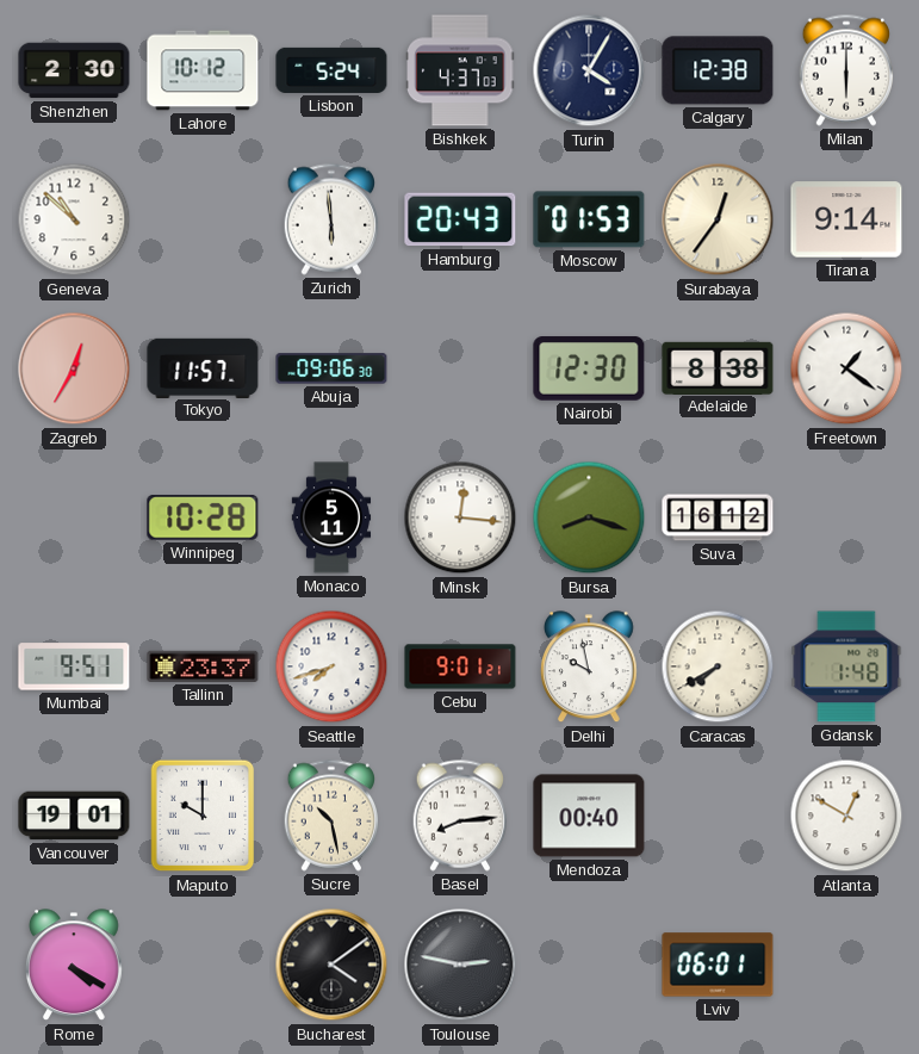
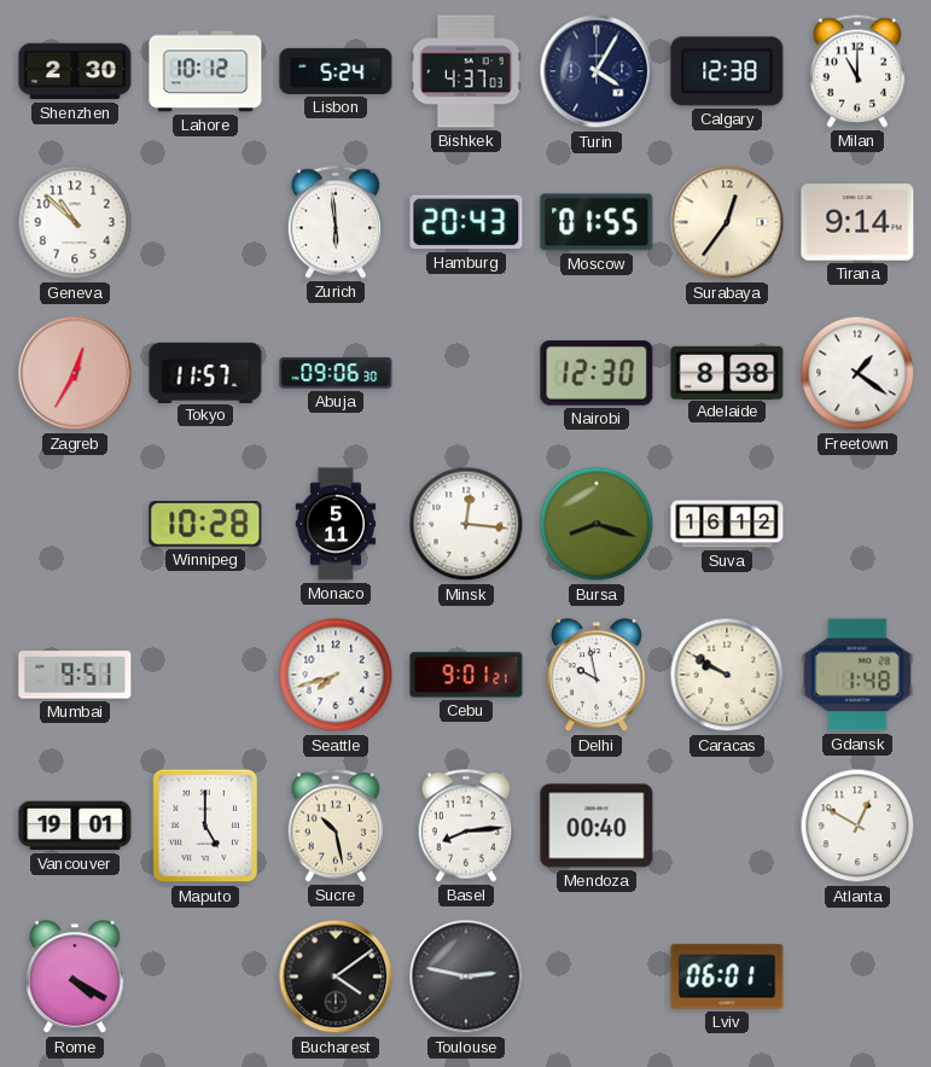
Milan: 6:00 -> 11:00 (857, 71)
Moscow: 01:53 -> 01:55 (597, 222)
Tallinn: 23:37 -> none (203, 666)
Caracas: 7:40 -> 9:50 (727, 675)
Maputo: 10:00 -> 5:00 (205, 826)
